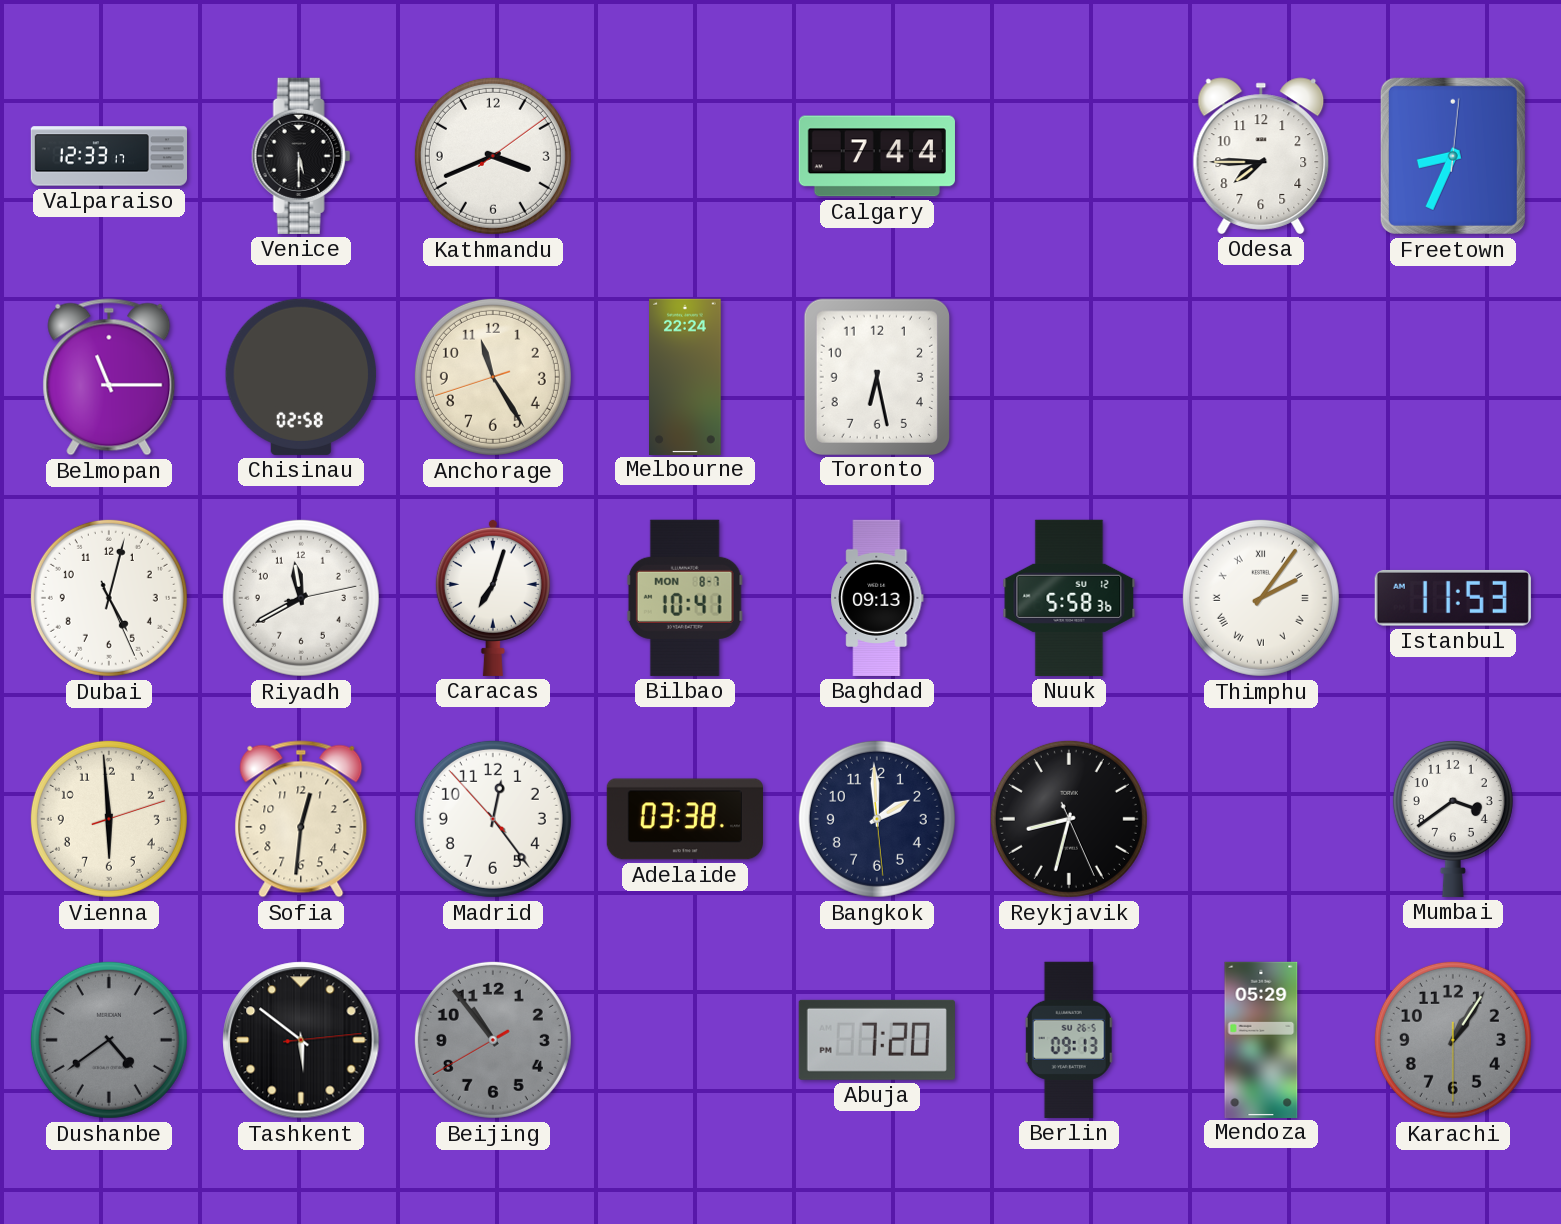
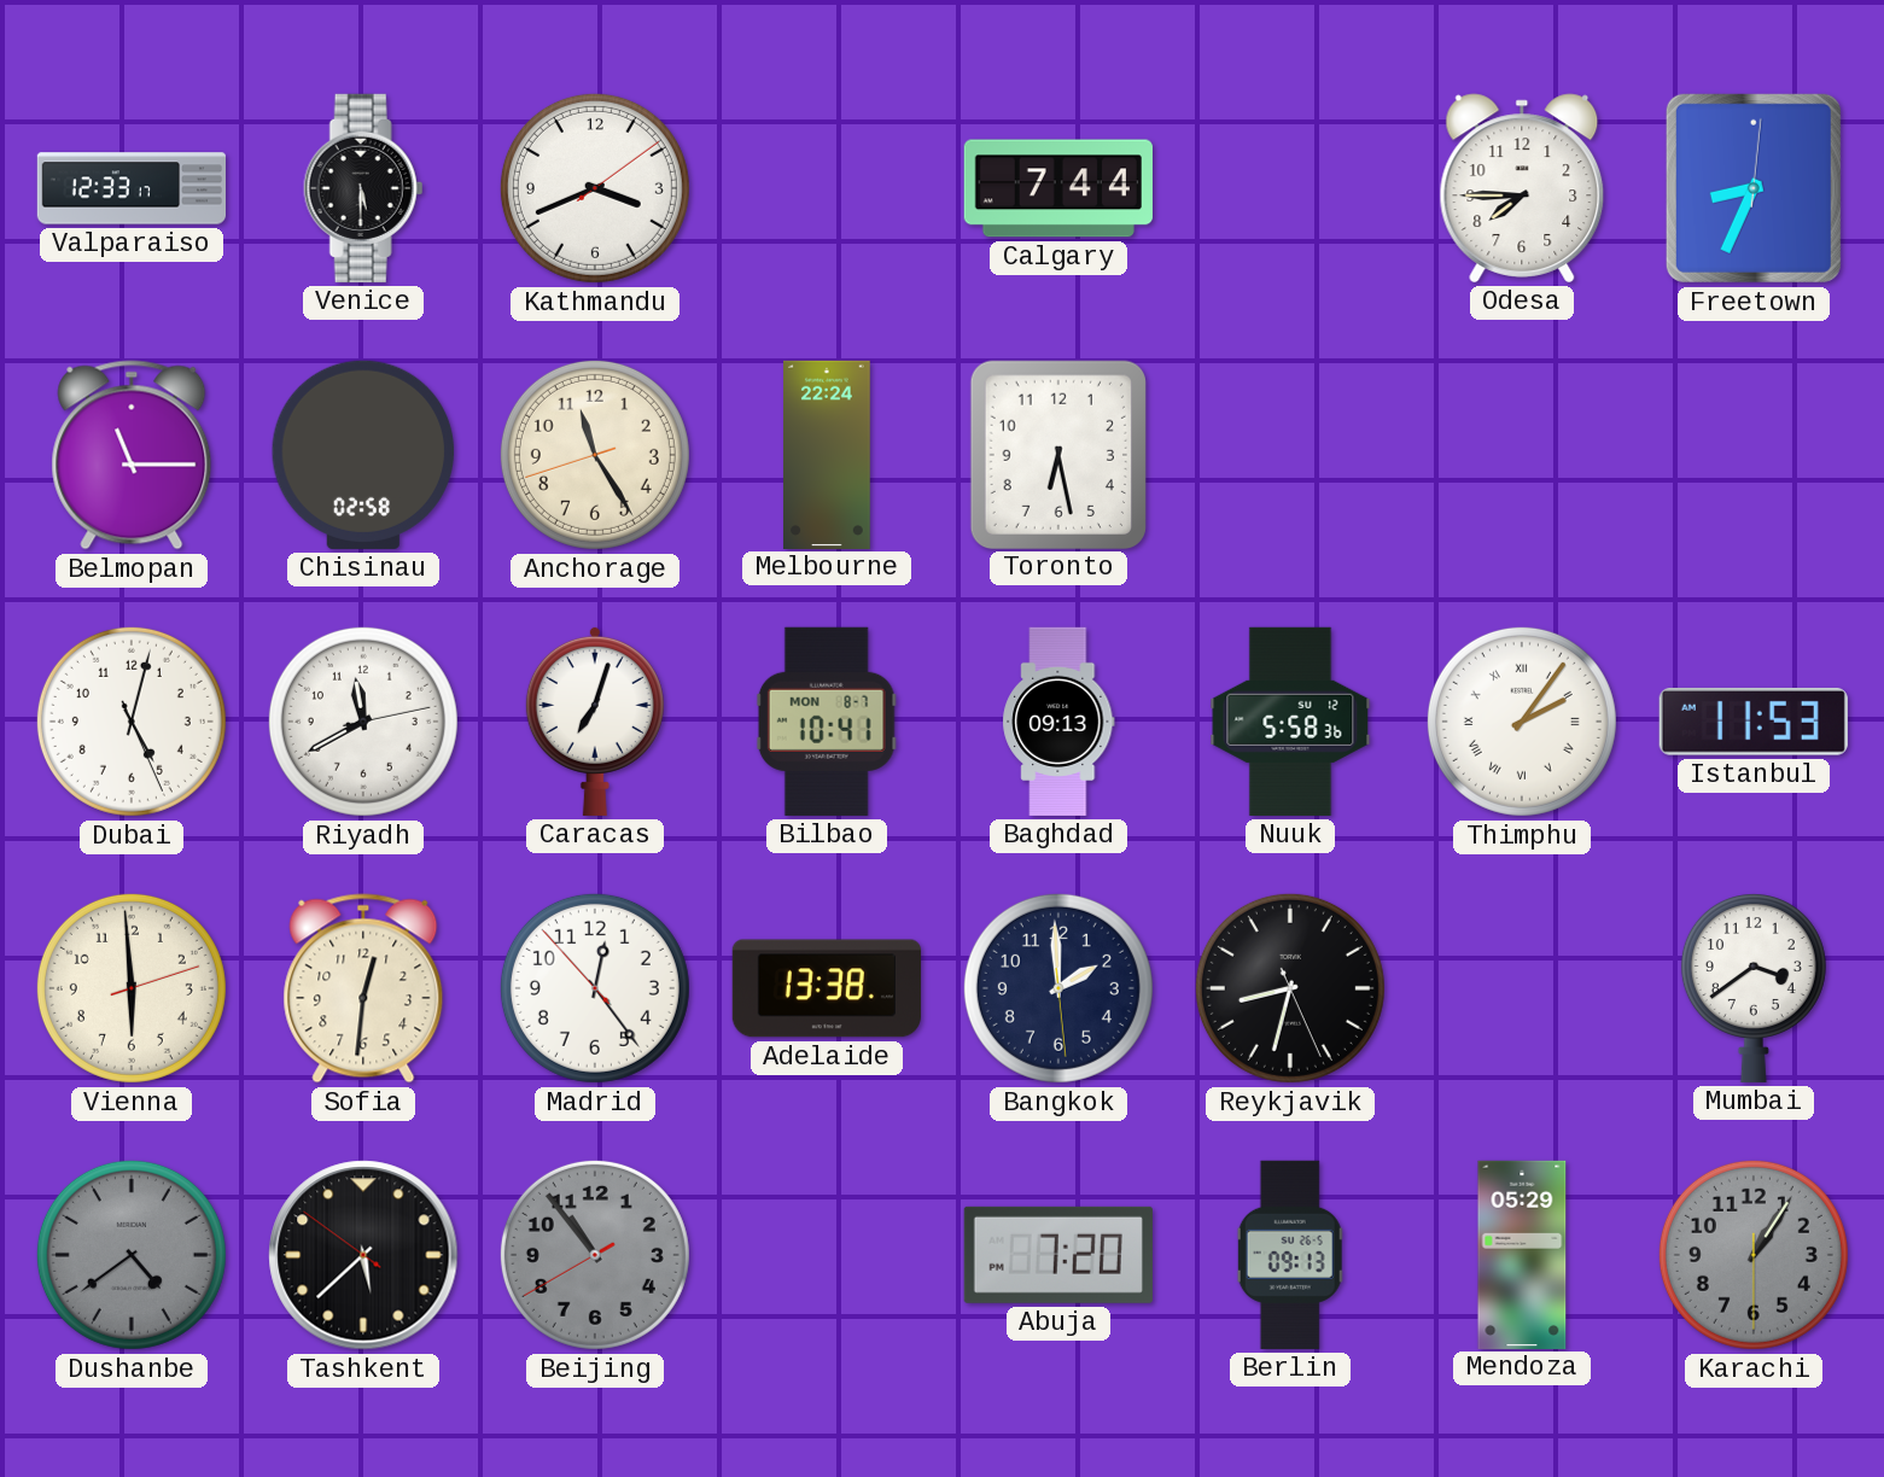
Adelaide: 03:38 -> 13:38 (827, 988)
Tashkent: 5:51 -> 5:37 (363, 1255)
